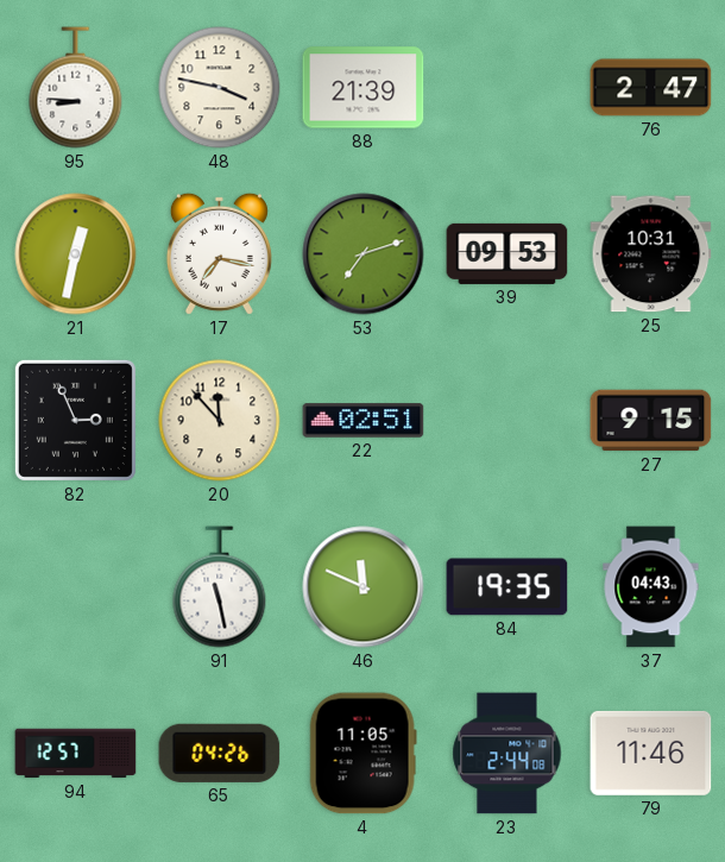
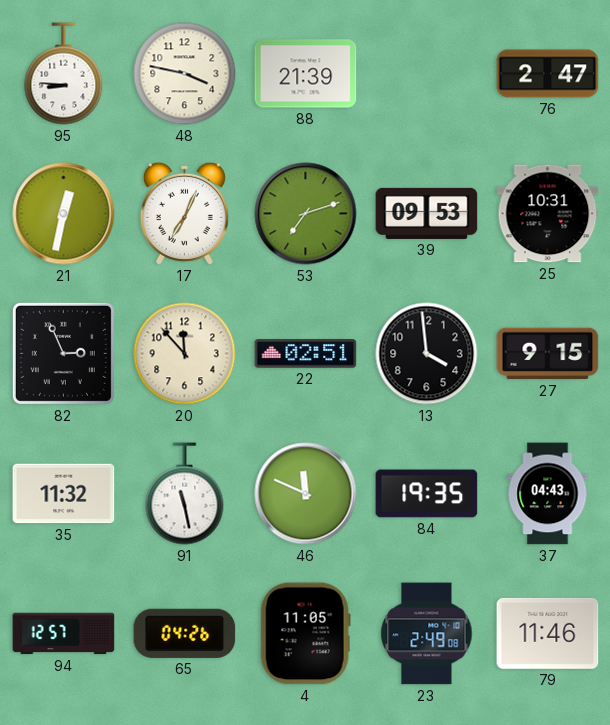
17: 7:17 -> 7:04 (184, 213)
13: none -> 3:59 (427, 354)
35: none -> 11:32 (64, 494)
23: 2:44 -> 2:49 (427, 634)
